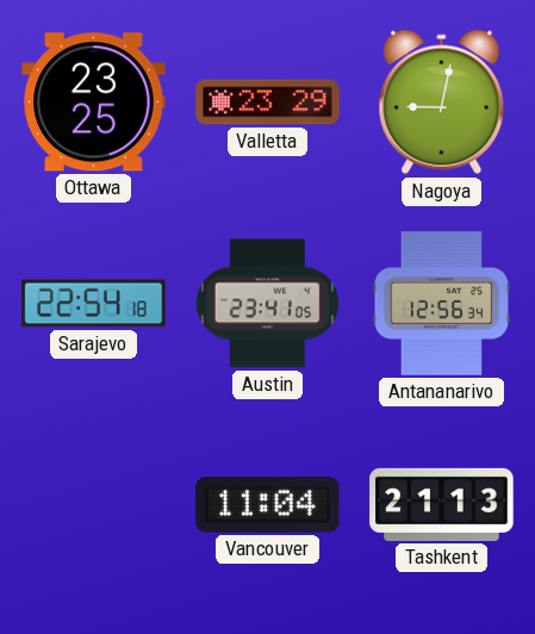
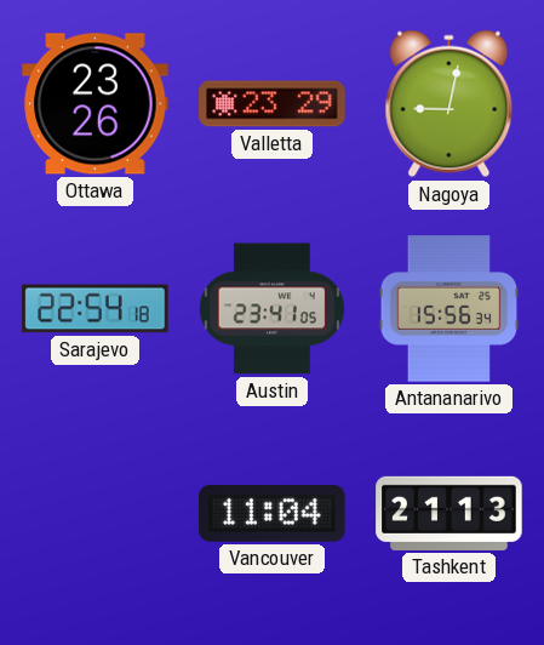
Ottawa: 23:25 -> 23:26 (96, 104)
Antananarivo: 12:56 -> 15:56 (449, 309)
